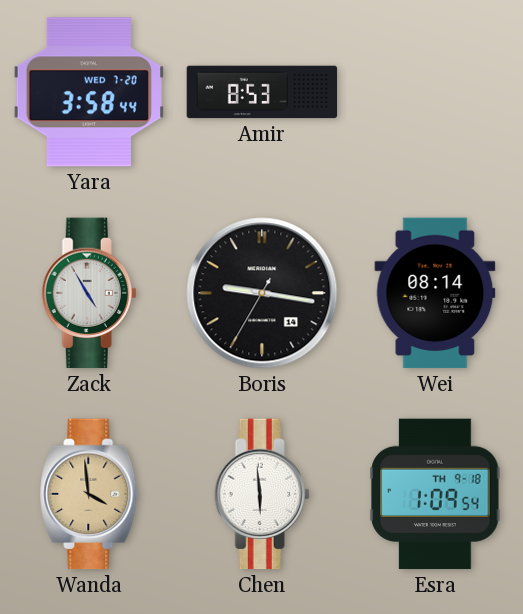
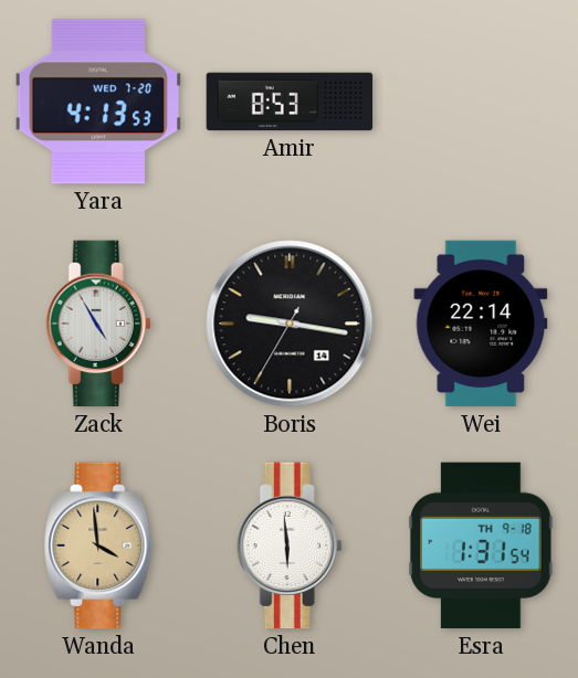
Yara: 3:58 -> 4:13 (98, 102)
Wei: 08:14 -> 22:14 (481, 324)
Esra: 1:09 -> 1:31 (481, 545)
